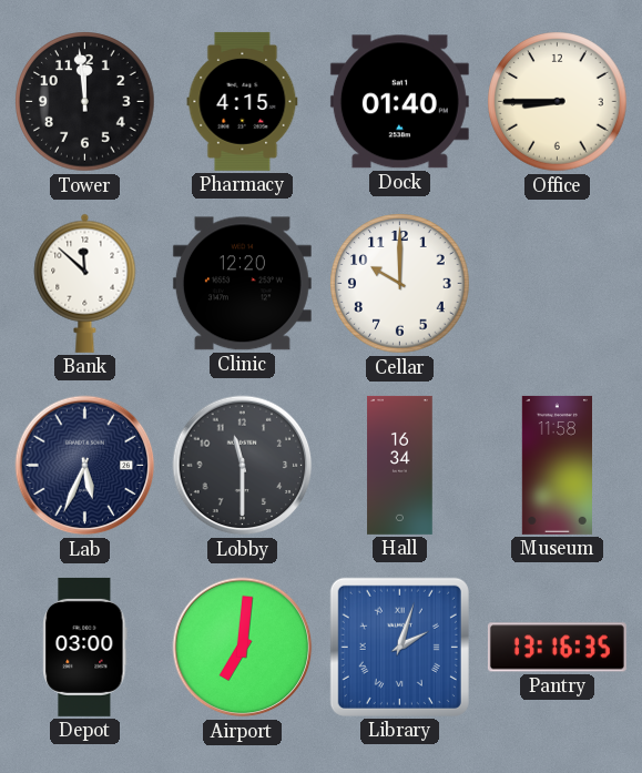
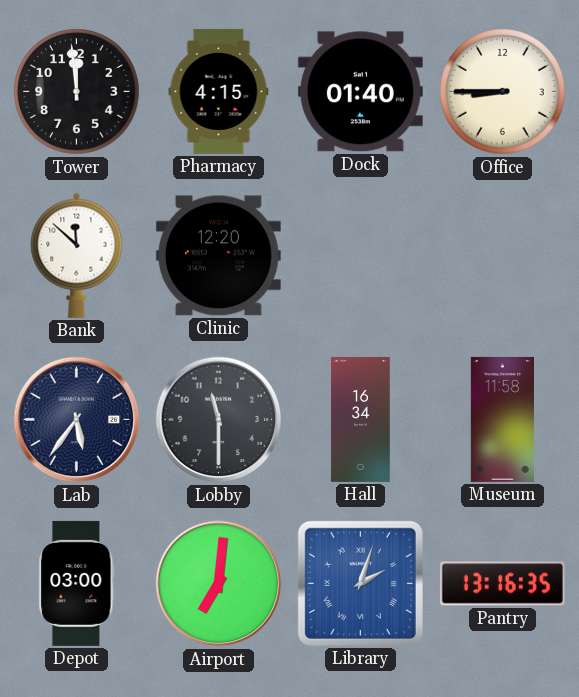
Cellar: 10:00 -> none (400, 284)
Lab: 5:34 -> 5:36 (77, 420)
